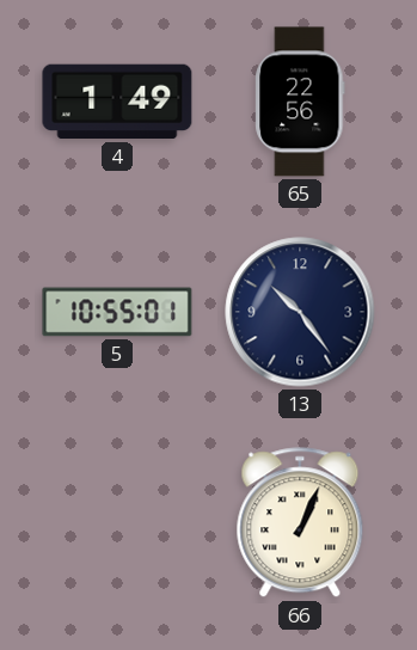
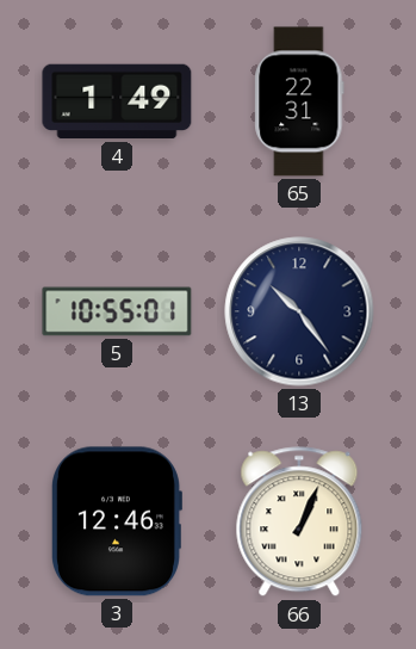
65: 22:56 -> 22:31 (299, 101)
3: none -> 12:46 (116, 521)
